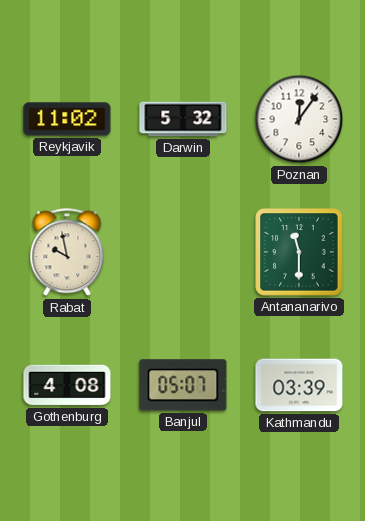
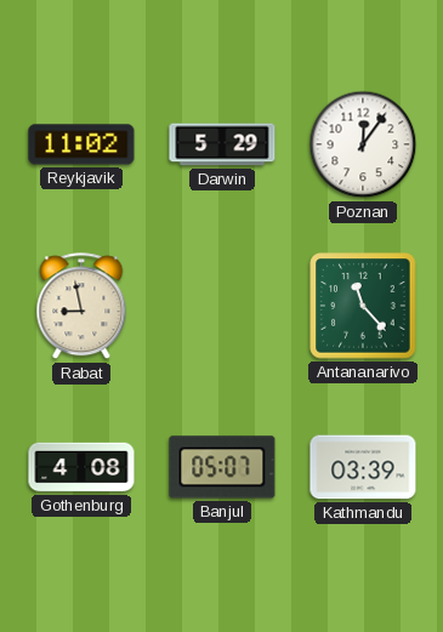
Darwin: 5:32 -> 5:29 (222, 144)
Rabat: 9:58 -> 8:58 (81, 307)
Antananarivo: 11:30 -> 11:23 (363, 306)
